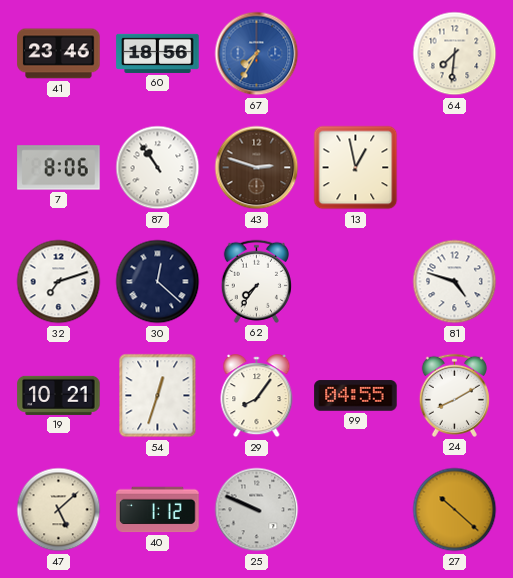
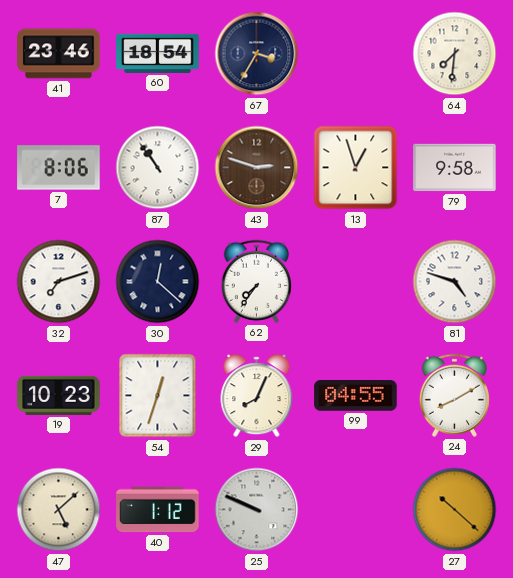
60: 18:56 -> 18:54 (158, 53)
67: 7:35 -> 3:35 (257, 54)
67 dial: blue -> navy (257, 54)
13: 12:58 -> 12:57 (356, 168)
79: none -> 9:58 (455, 168)
19: 10:21 -> 10:23 (59, 395)
29: 8:06 -> 8:04 (257, 396)
